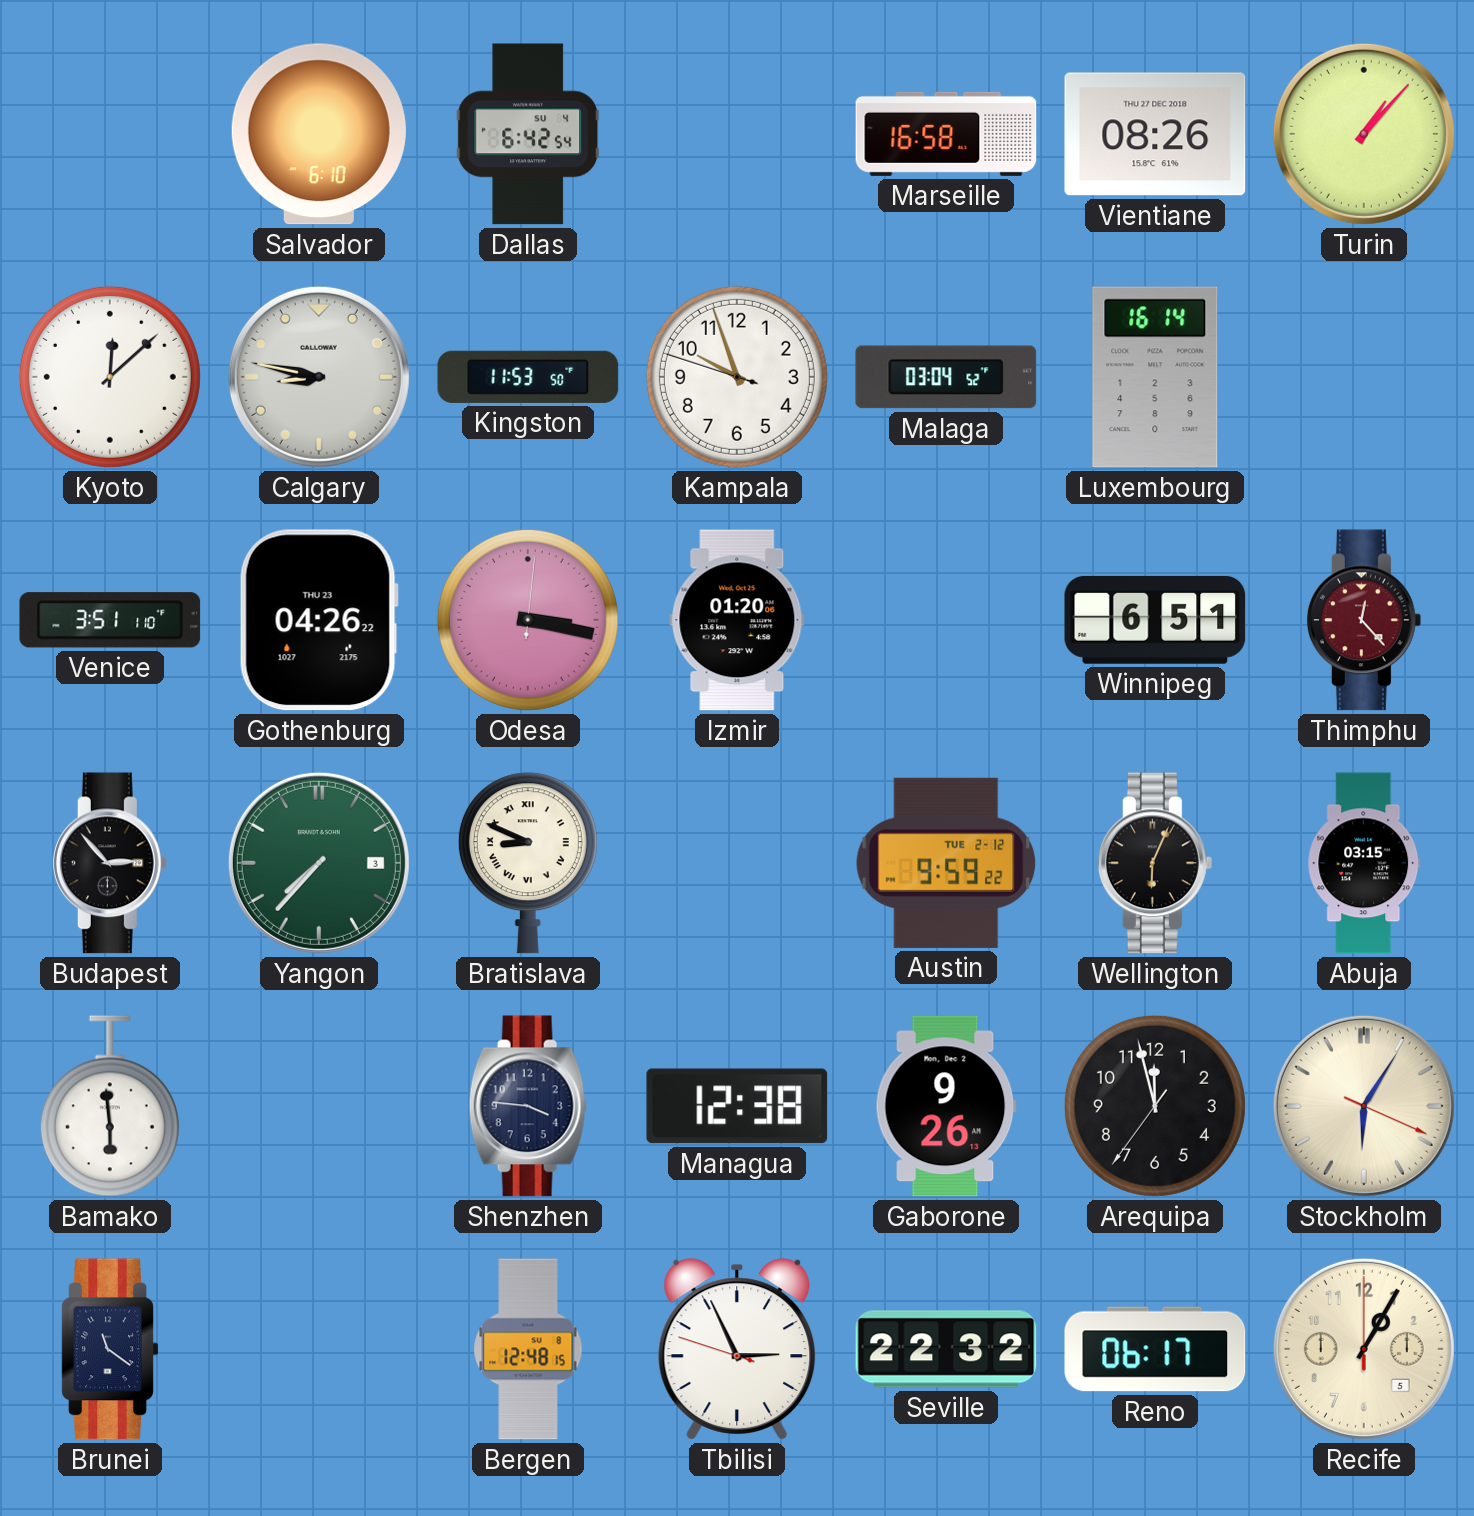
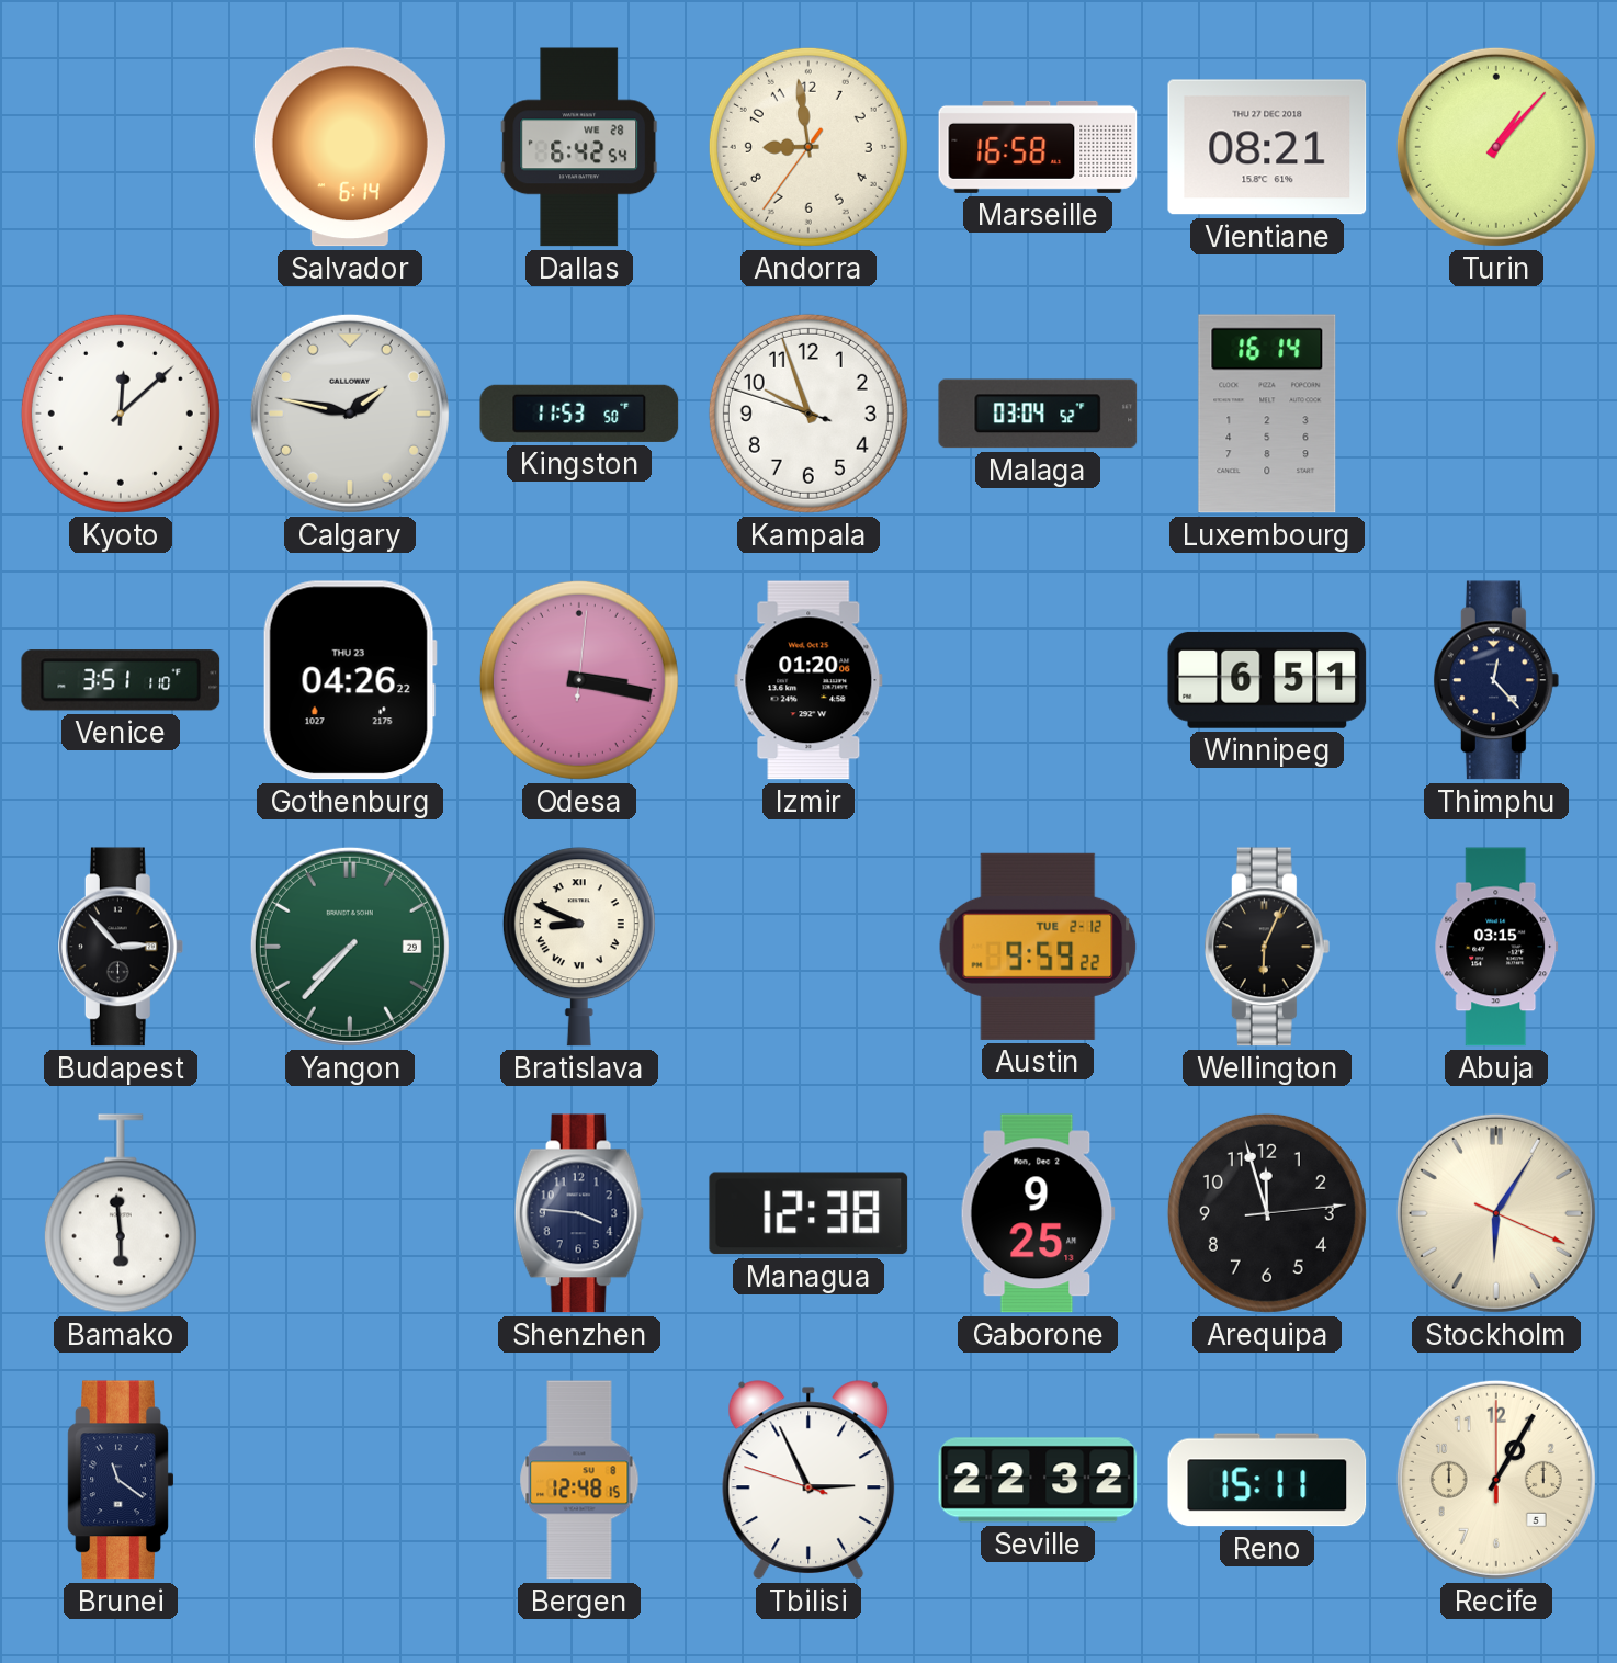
Salvador: 6:10 -> 6:14 (350, 147)
Dallas date: SU 4 -> WE 28 (579, 147)
Andorra: none -> 8:58 (808, 147)
Vientiane: 08:26 -> 08:21 (1267, 147)
Calgary: 8:47 -> 1:47 (350, 414)
Thimphu dial: burgundy -> navy (1496, 680)
Yangon date: 3 -> 29 (350, 947)
Gaborone: 9:26 -> 9:25 (1038, 1213)
Arequipa: 11:57:36 -> 11:57:14 (1267, 1213)
Reno: 06:17 -> 15:11 (1267, 1480)
